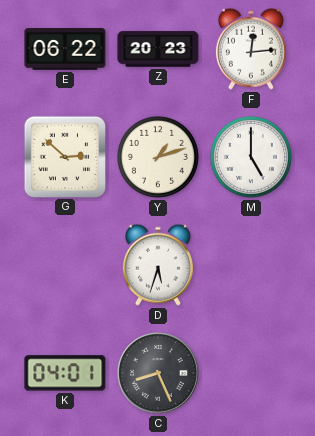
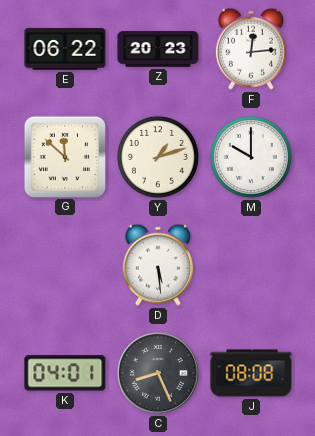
G: 2:52 -> 11:52 (64, 156)
M: 5:00 -> 10:00 (251, 157)
D: 5:33 -> 5:29 (158, 265)
J: none -> 08:08 (251, 373)
